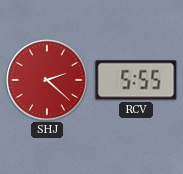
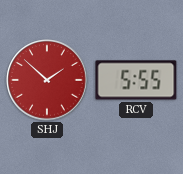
SHJ: 2:22 -> 1:52 (47, 80)
